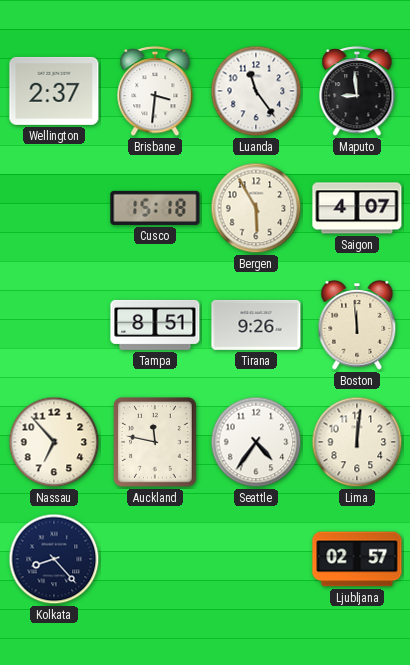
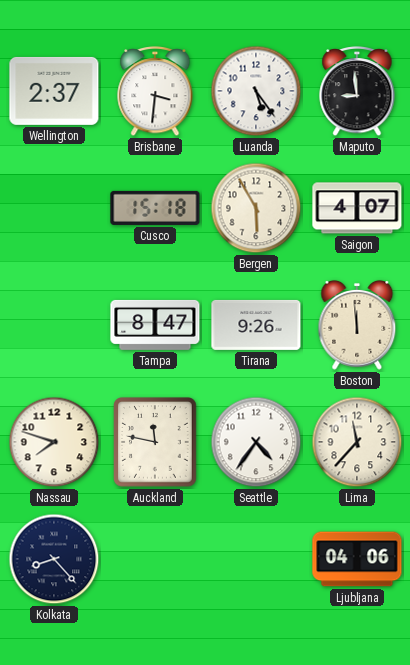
Luanda: 11:24 -> 5:24 (256, 91)
Tampa: 8:51 -> 8:47 (155, 325)
Nassau: 6:53 -> 7:48 (54, 442)
Lima: 12:01 -> 11:37 (357, 442)
Ljubljana: 02:57 -> 04:06 (357, 559)
